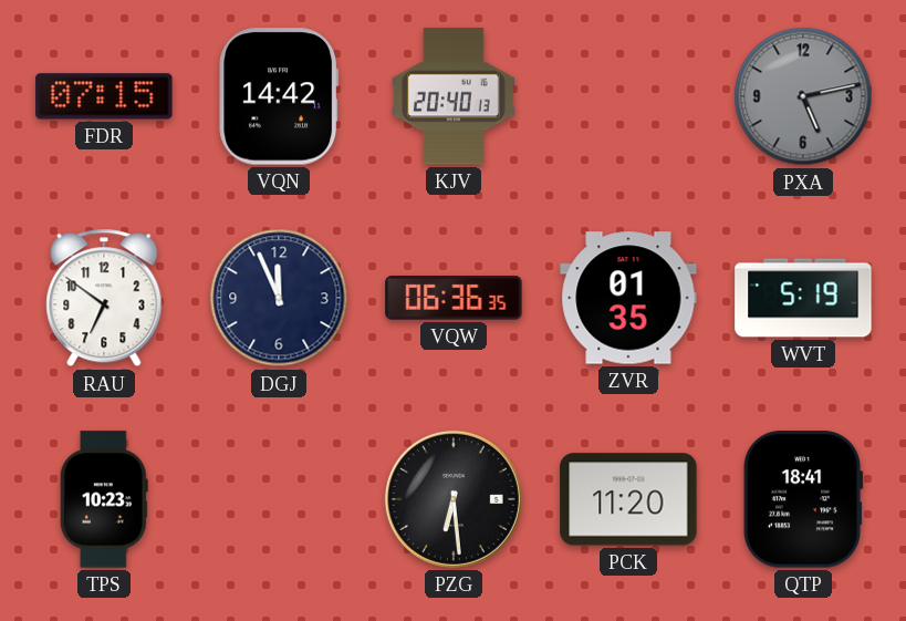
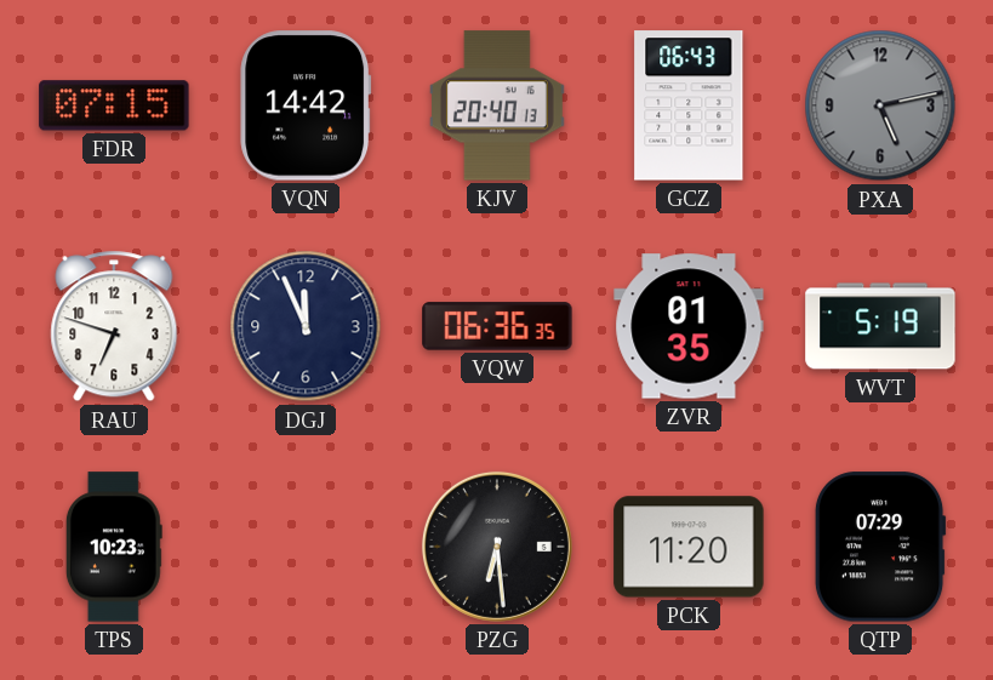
GCZ: none -> 06:43 (689, 105)
RAU: 6:51 -> 6:48 (114, 326)
QTP: 18:41 -> 07:29 (880, 547)
